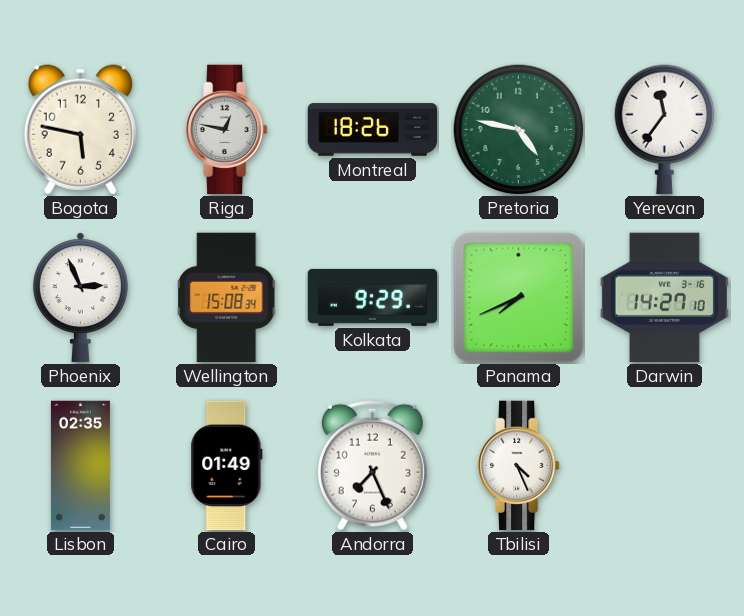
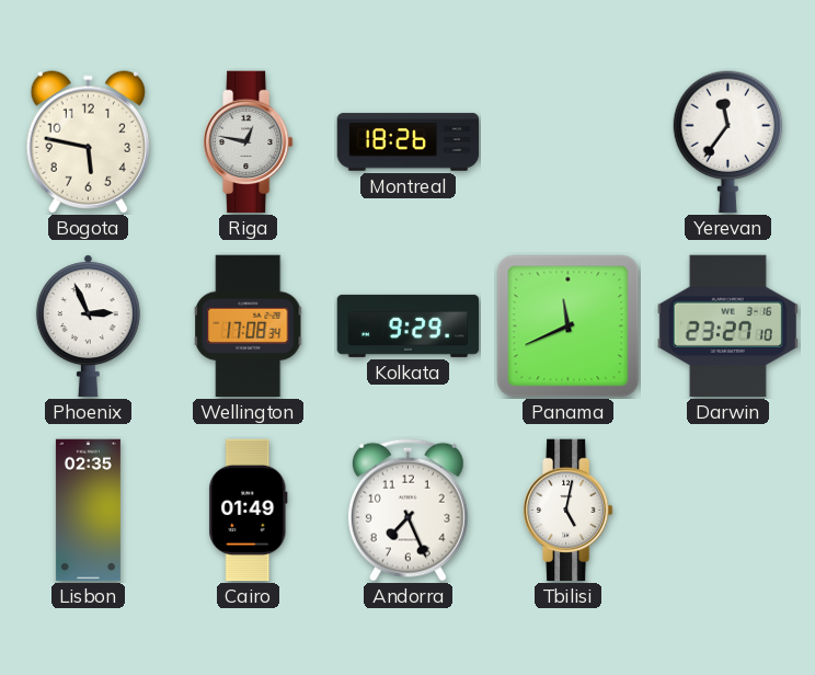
Pretoria: 4:47 -> none (519, 130)
Wellington: 15:08 -> 17:08 (249, 327)
Panama: 7:41 -> 11:41 (569, 327)
Darwin: 14:27 -> 23:27 (727, 327)
Tbilisi: 4:26 -> 5:02 (569, 511)
